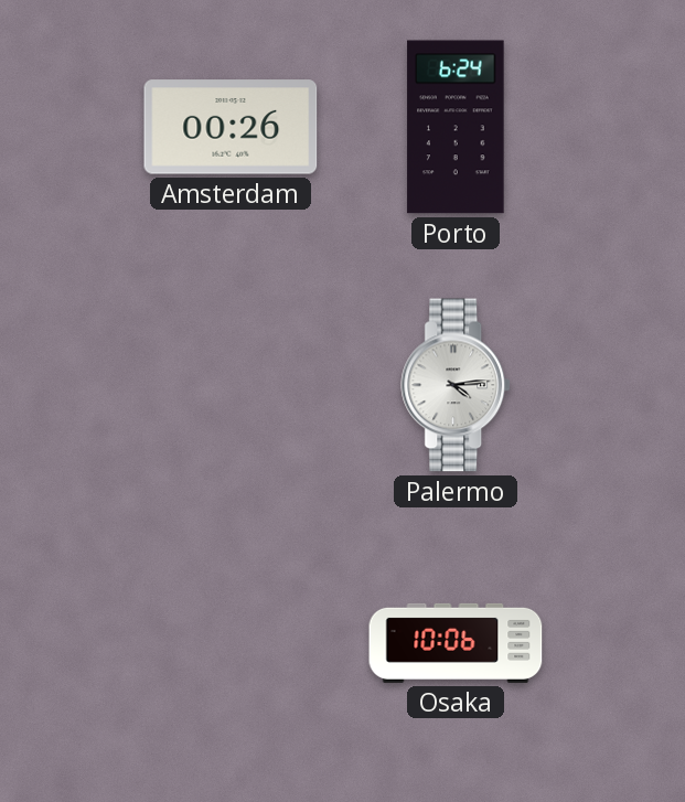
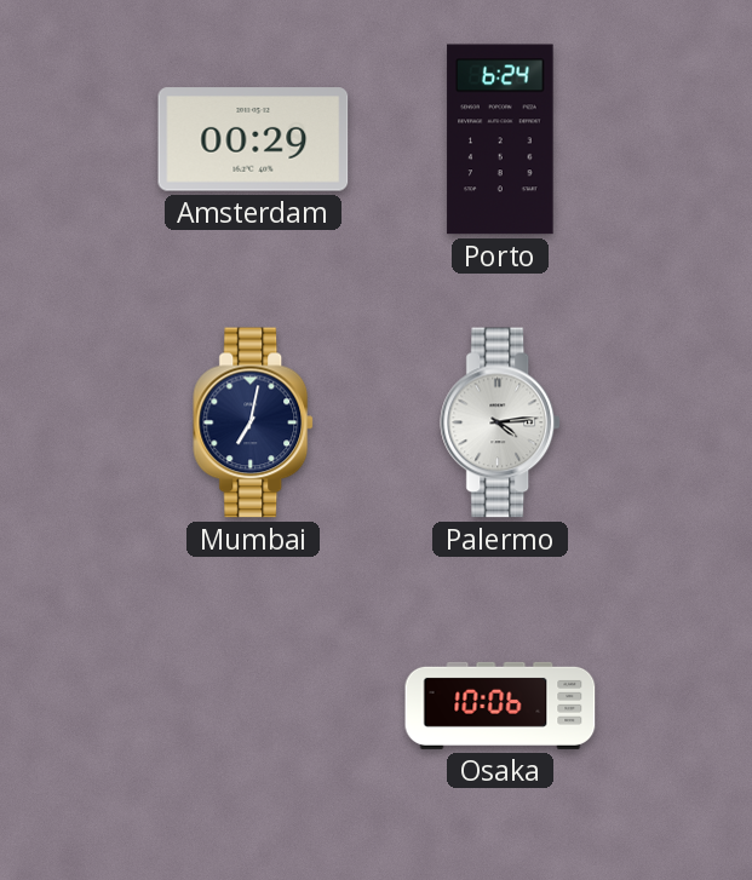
Amsterdam: 00:26 -> 00:29 (253, 139)
Mumbai: none -> 7:02 (254, 422)
